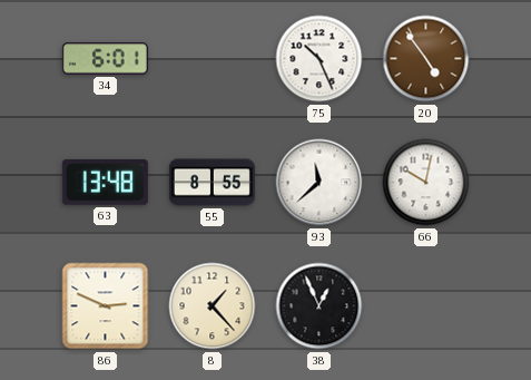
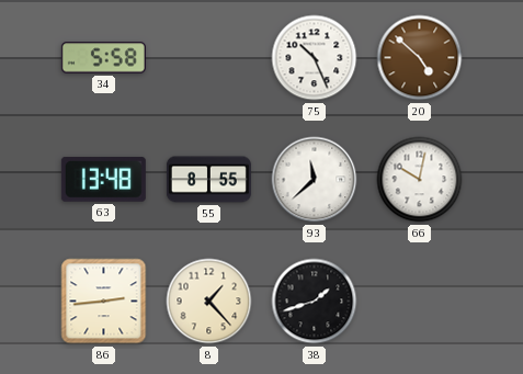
34: 6:01 -> 5:58 (103, 58)
20: 4:54 -> 4:52 (420, 58)
86: 2:49 -> 2:44 (104, 302)
38: 12:56 -> 1:42 (315, 302)
